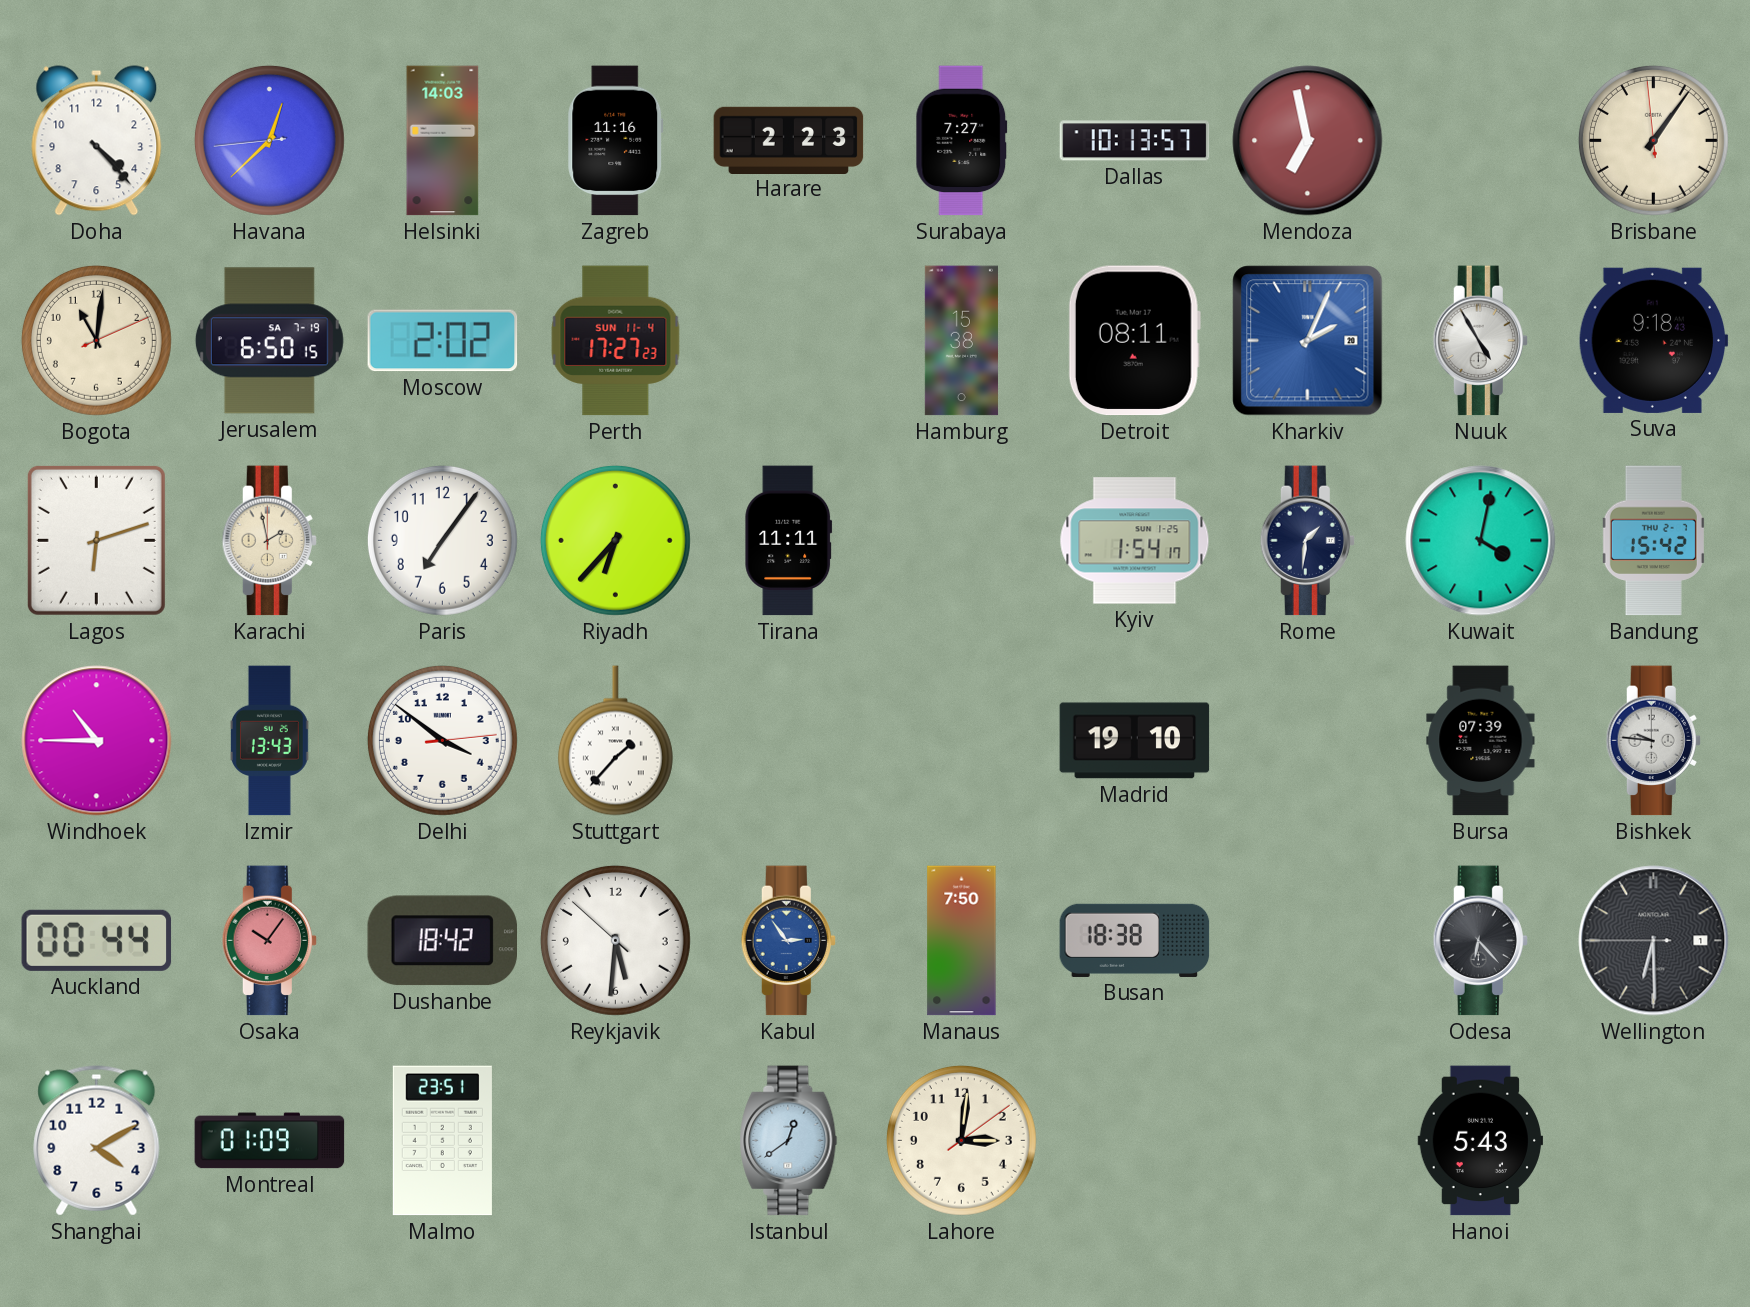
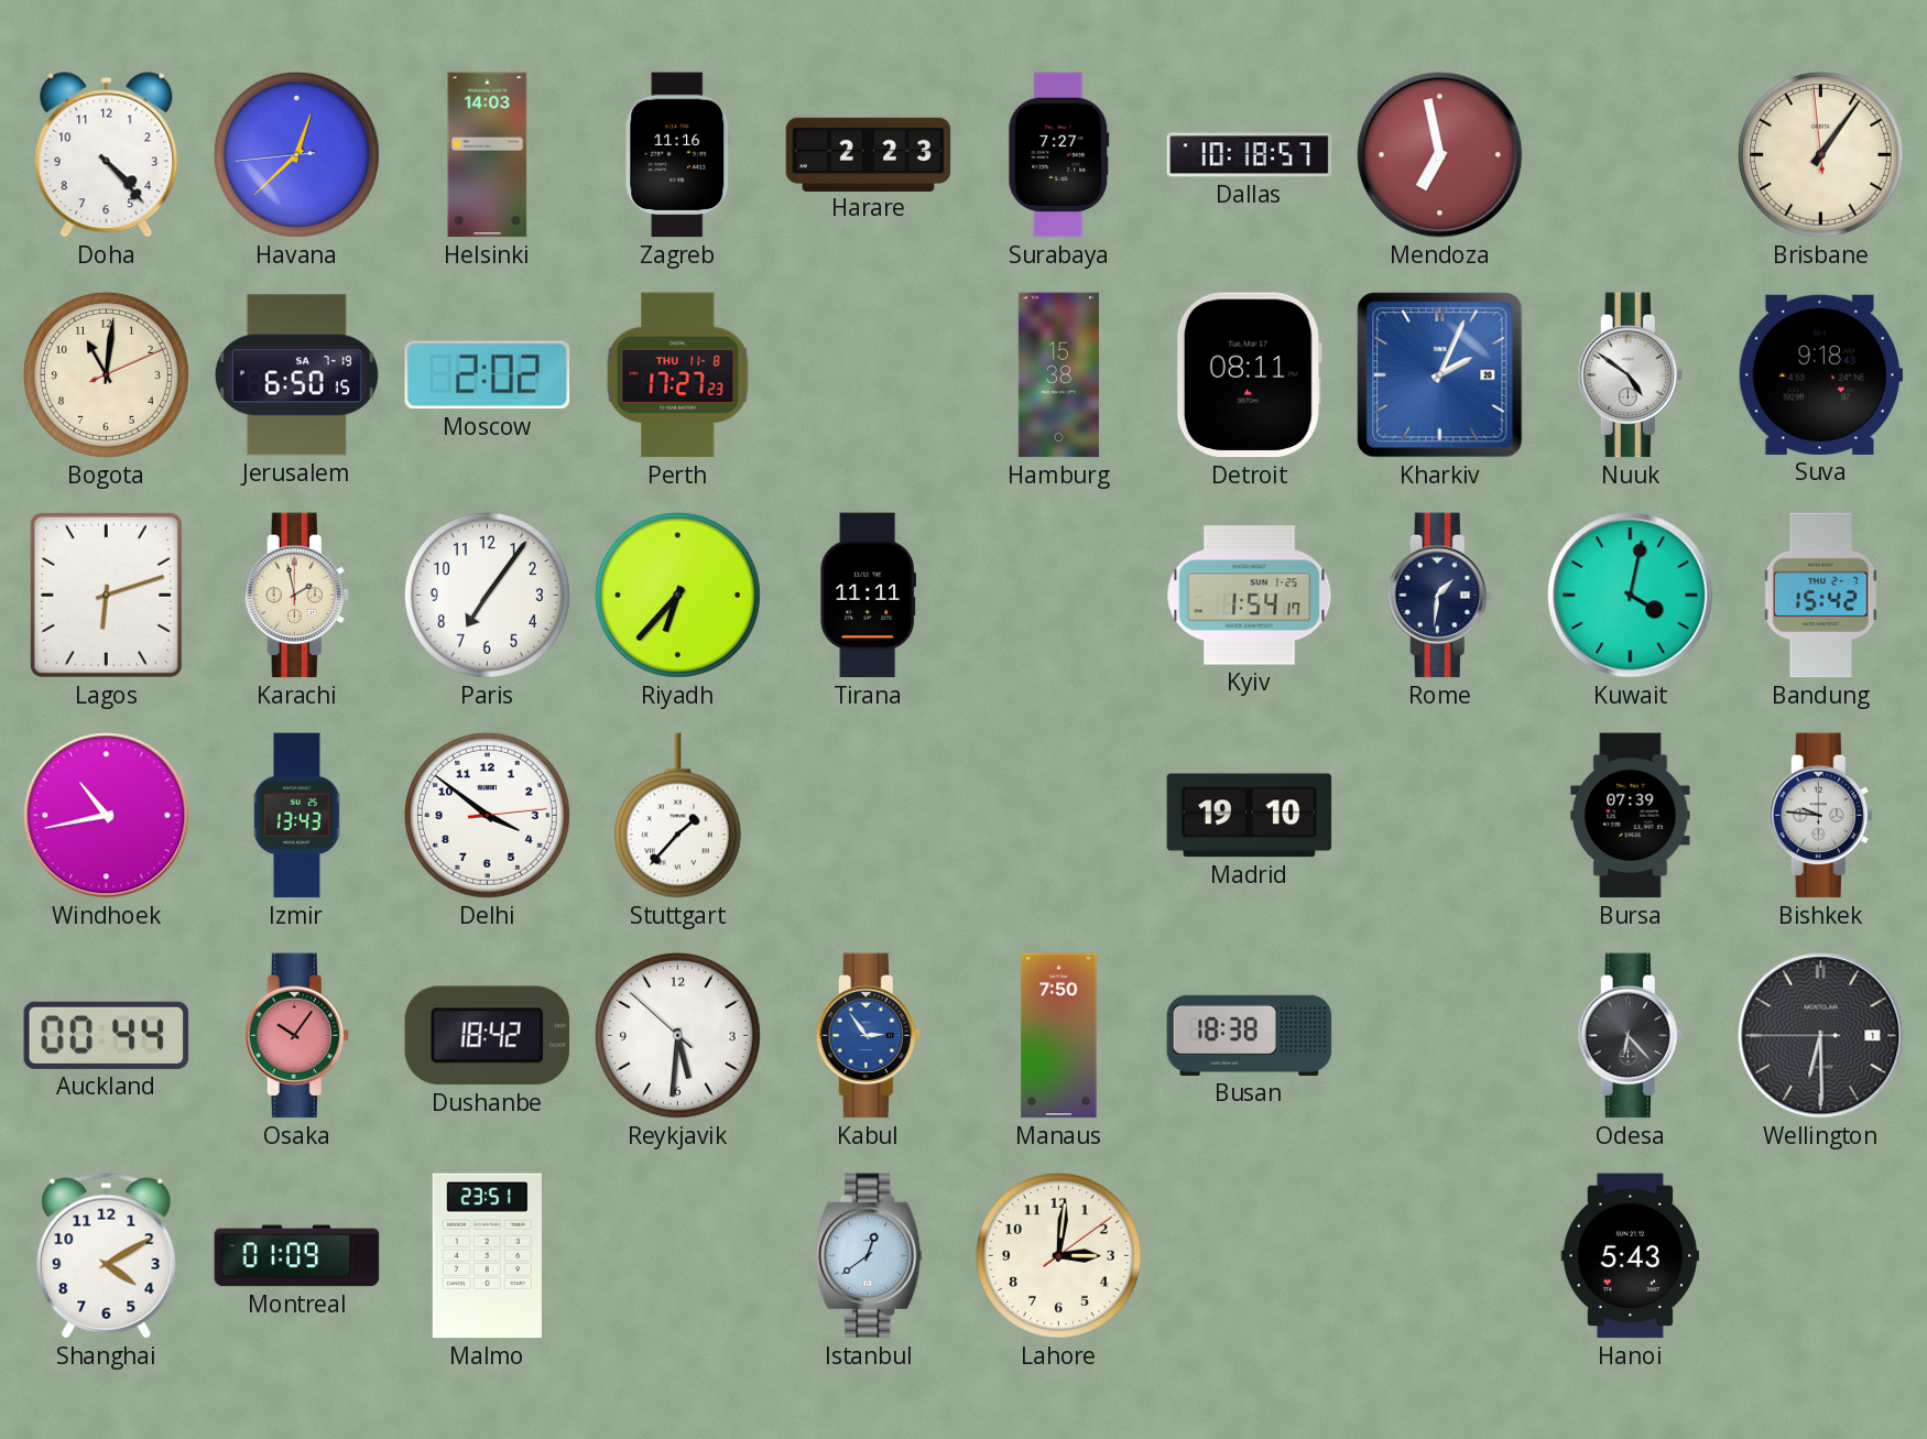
Dallas: 10:13 -> 10:18 (1250, 155)
Perth date: SUN 11-4 -> THU 11-8 (678, 375)
Nuuk: 4:55 -> 4:51 (1630, 375)
Windhoek: 10:45 -> 10:43 (107, 816)
